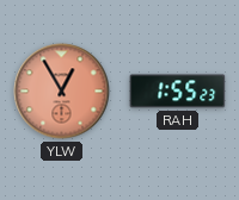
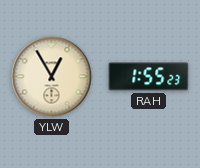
YLW dial: salmon -> cream (52, 77)
